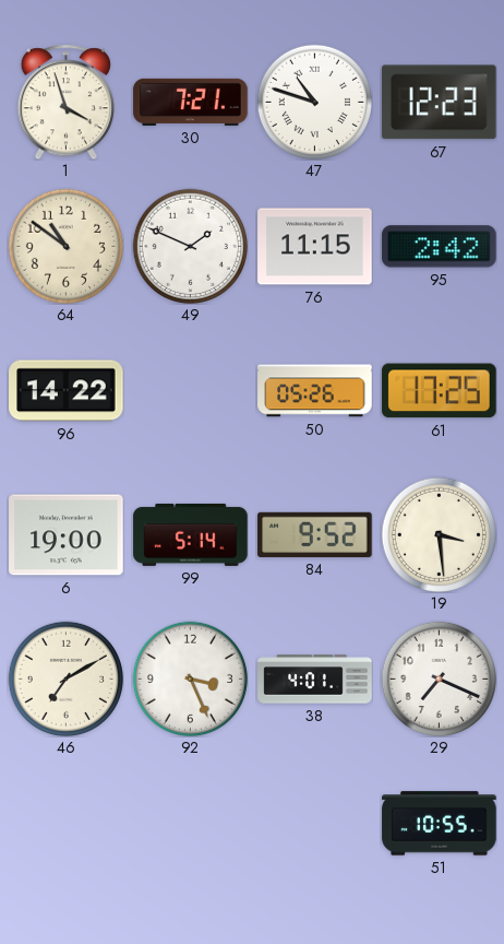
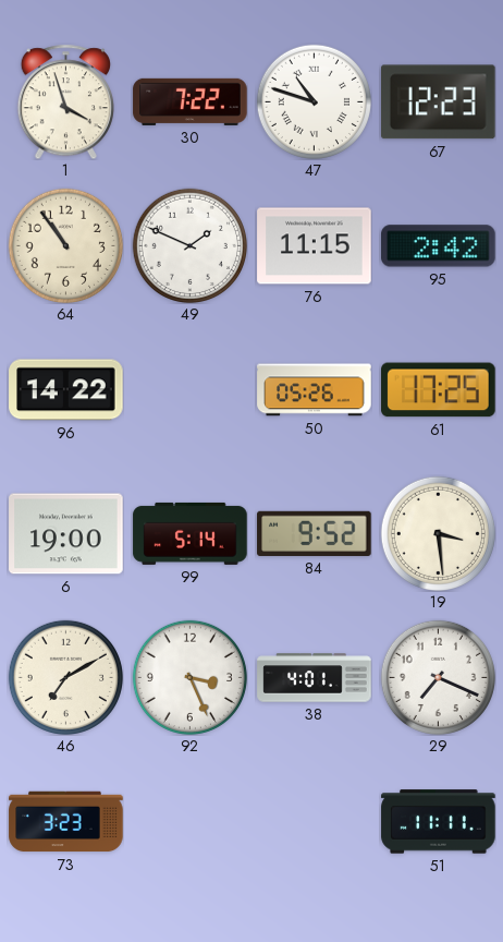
30: 7:21 -> 7:22 (191, 101)
64: 10:51 -> 10:54 (65, 245)
73: none -> 3:23 (66, 822)
51: 10:55 -> 11:11 (439, 822)
